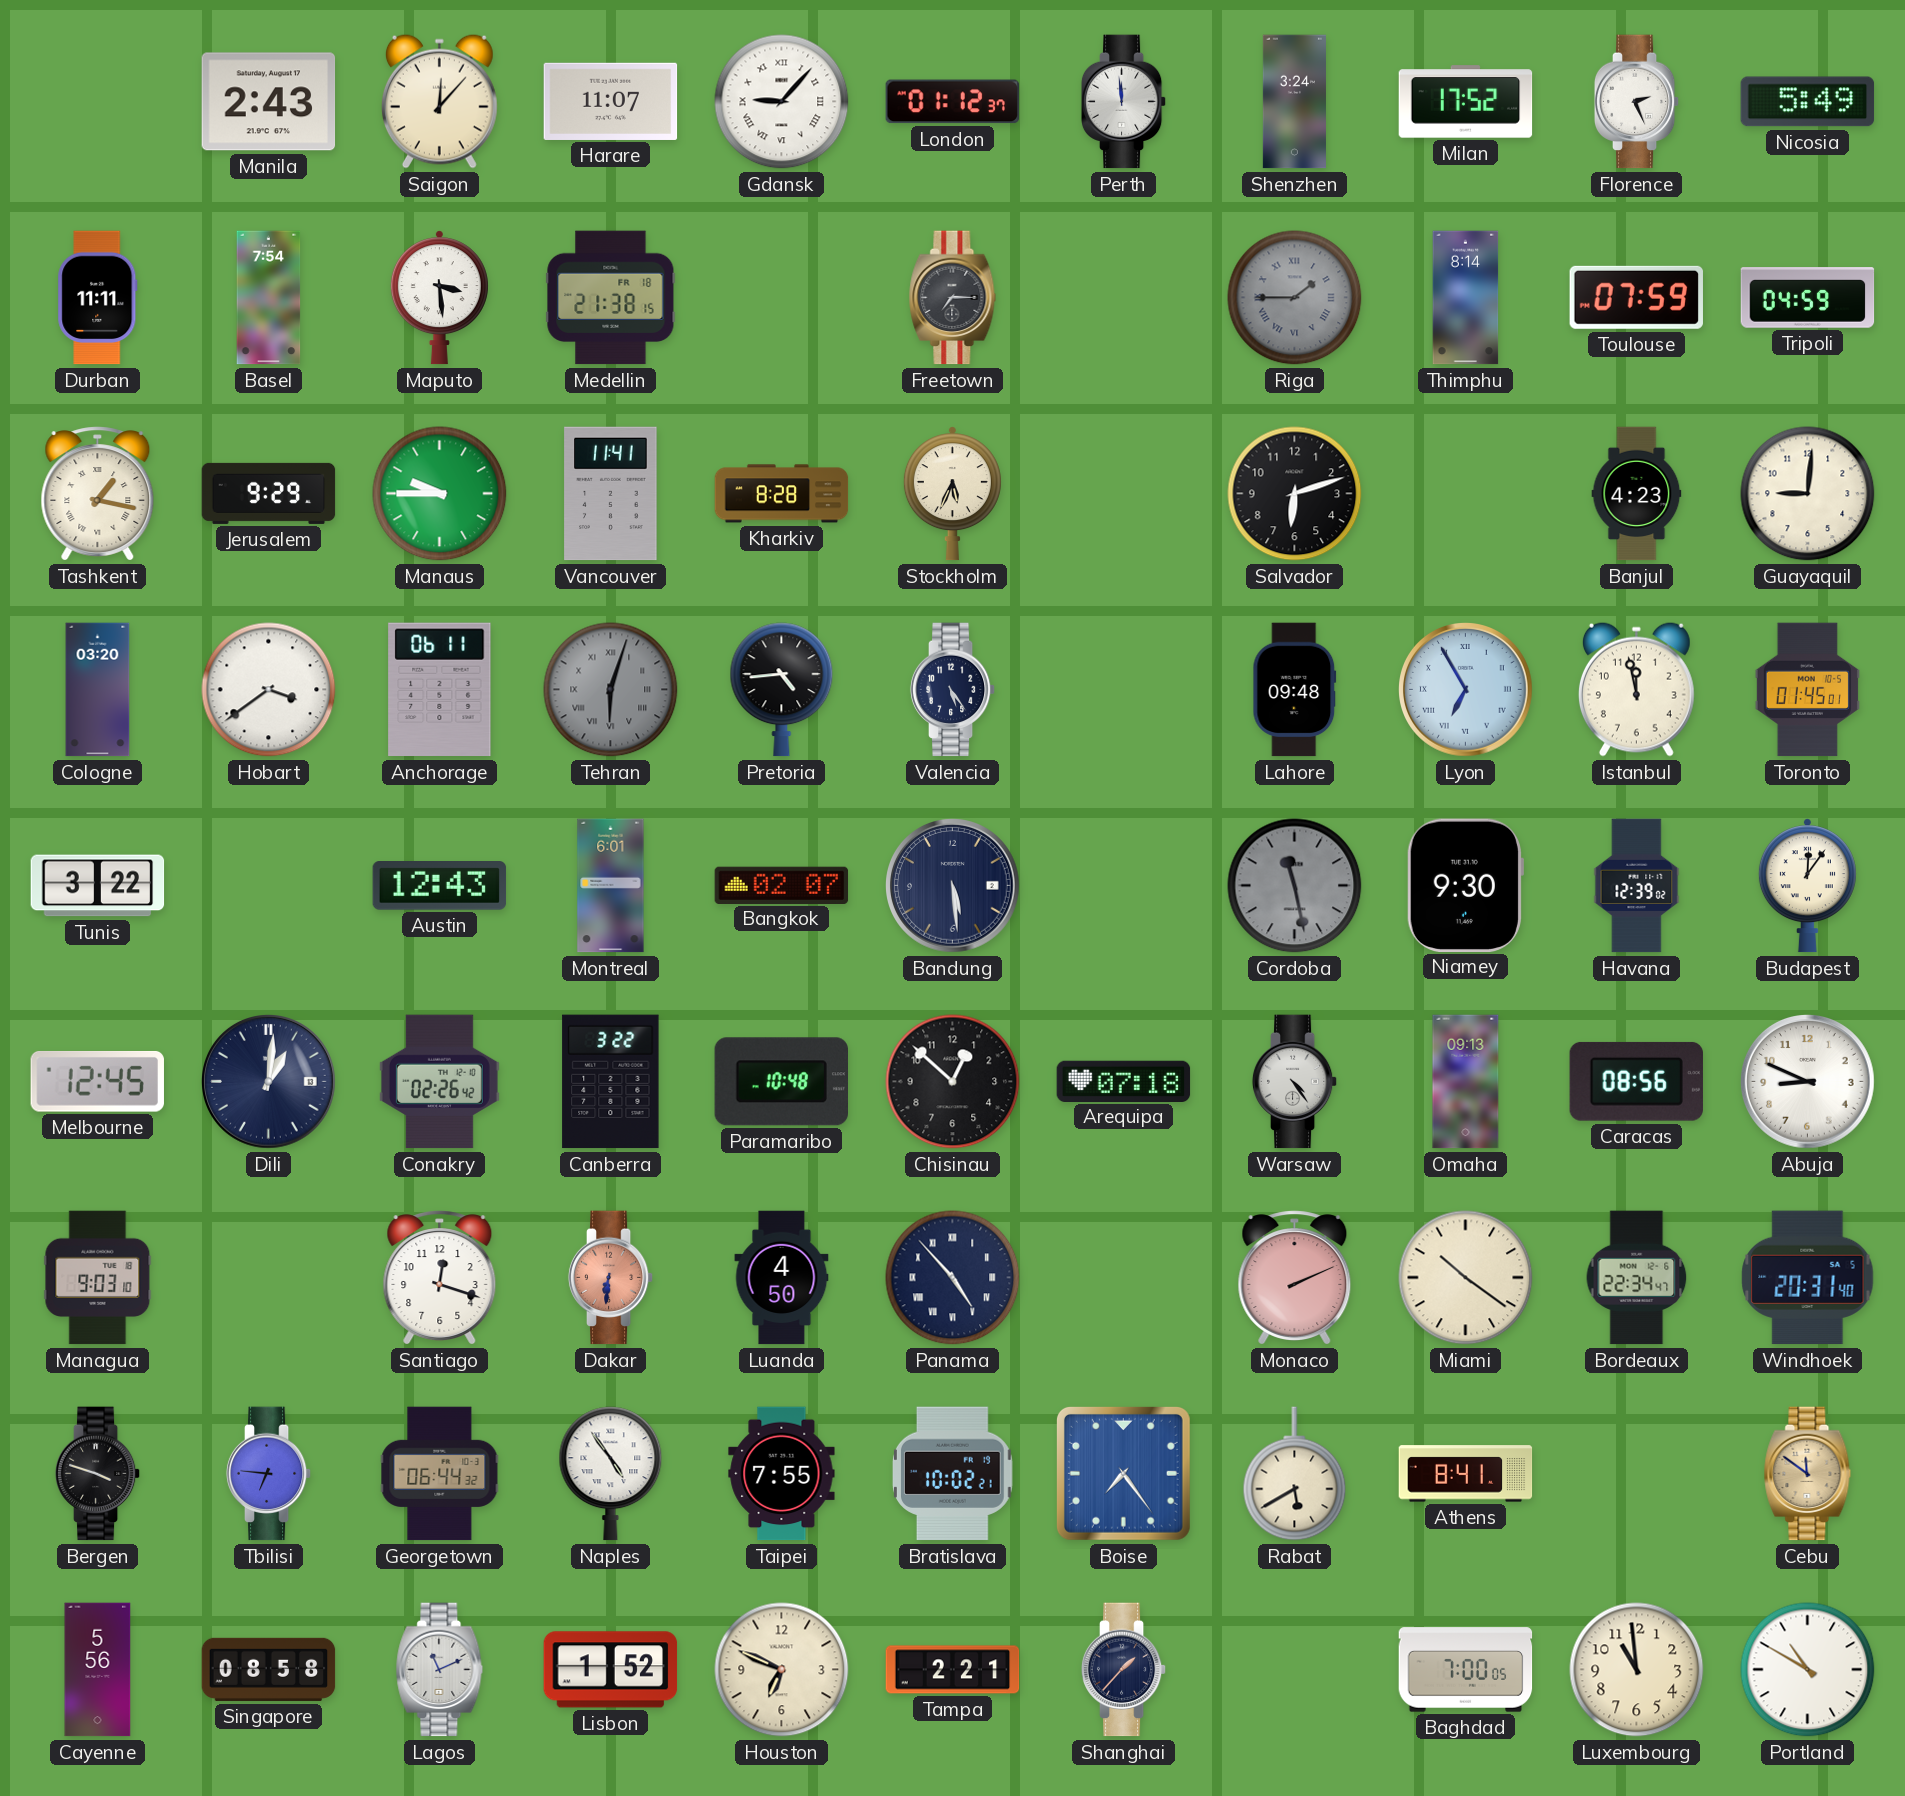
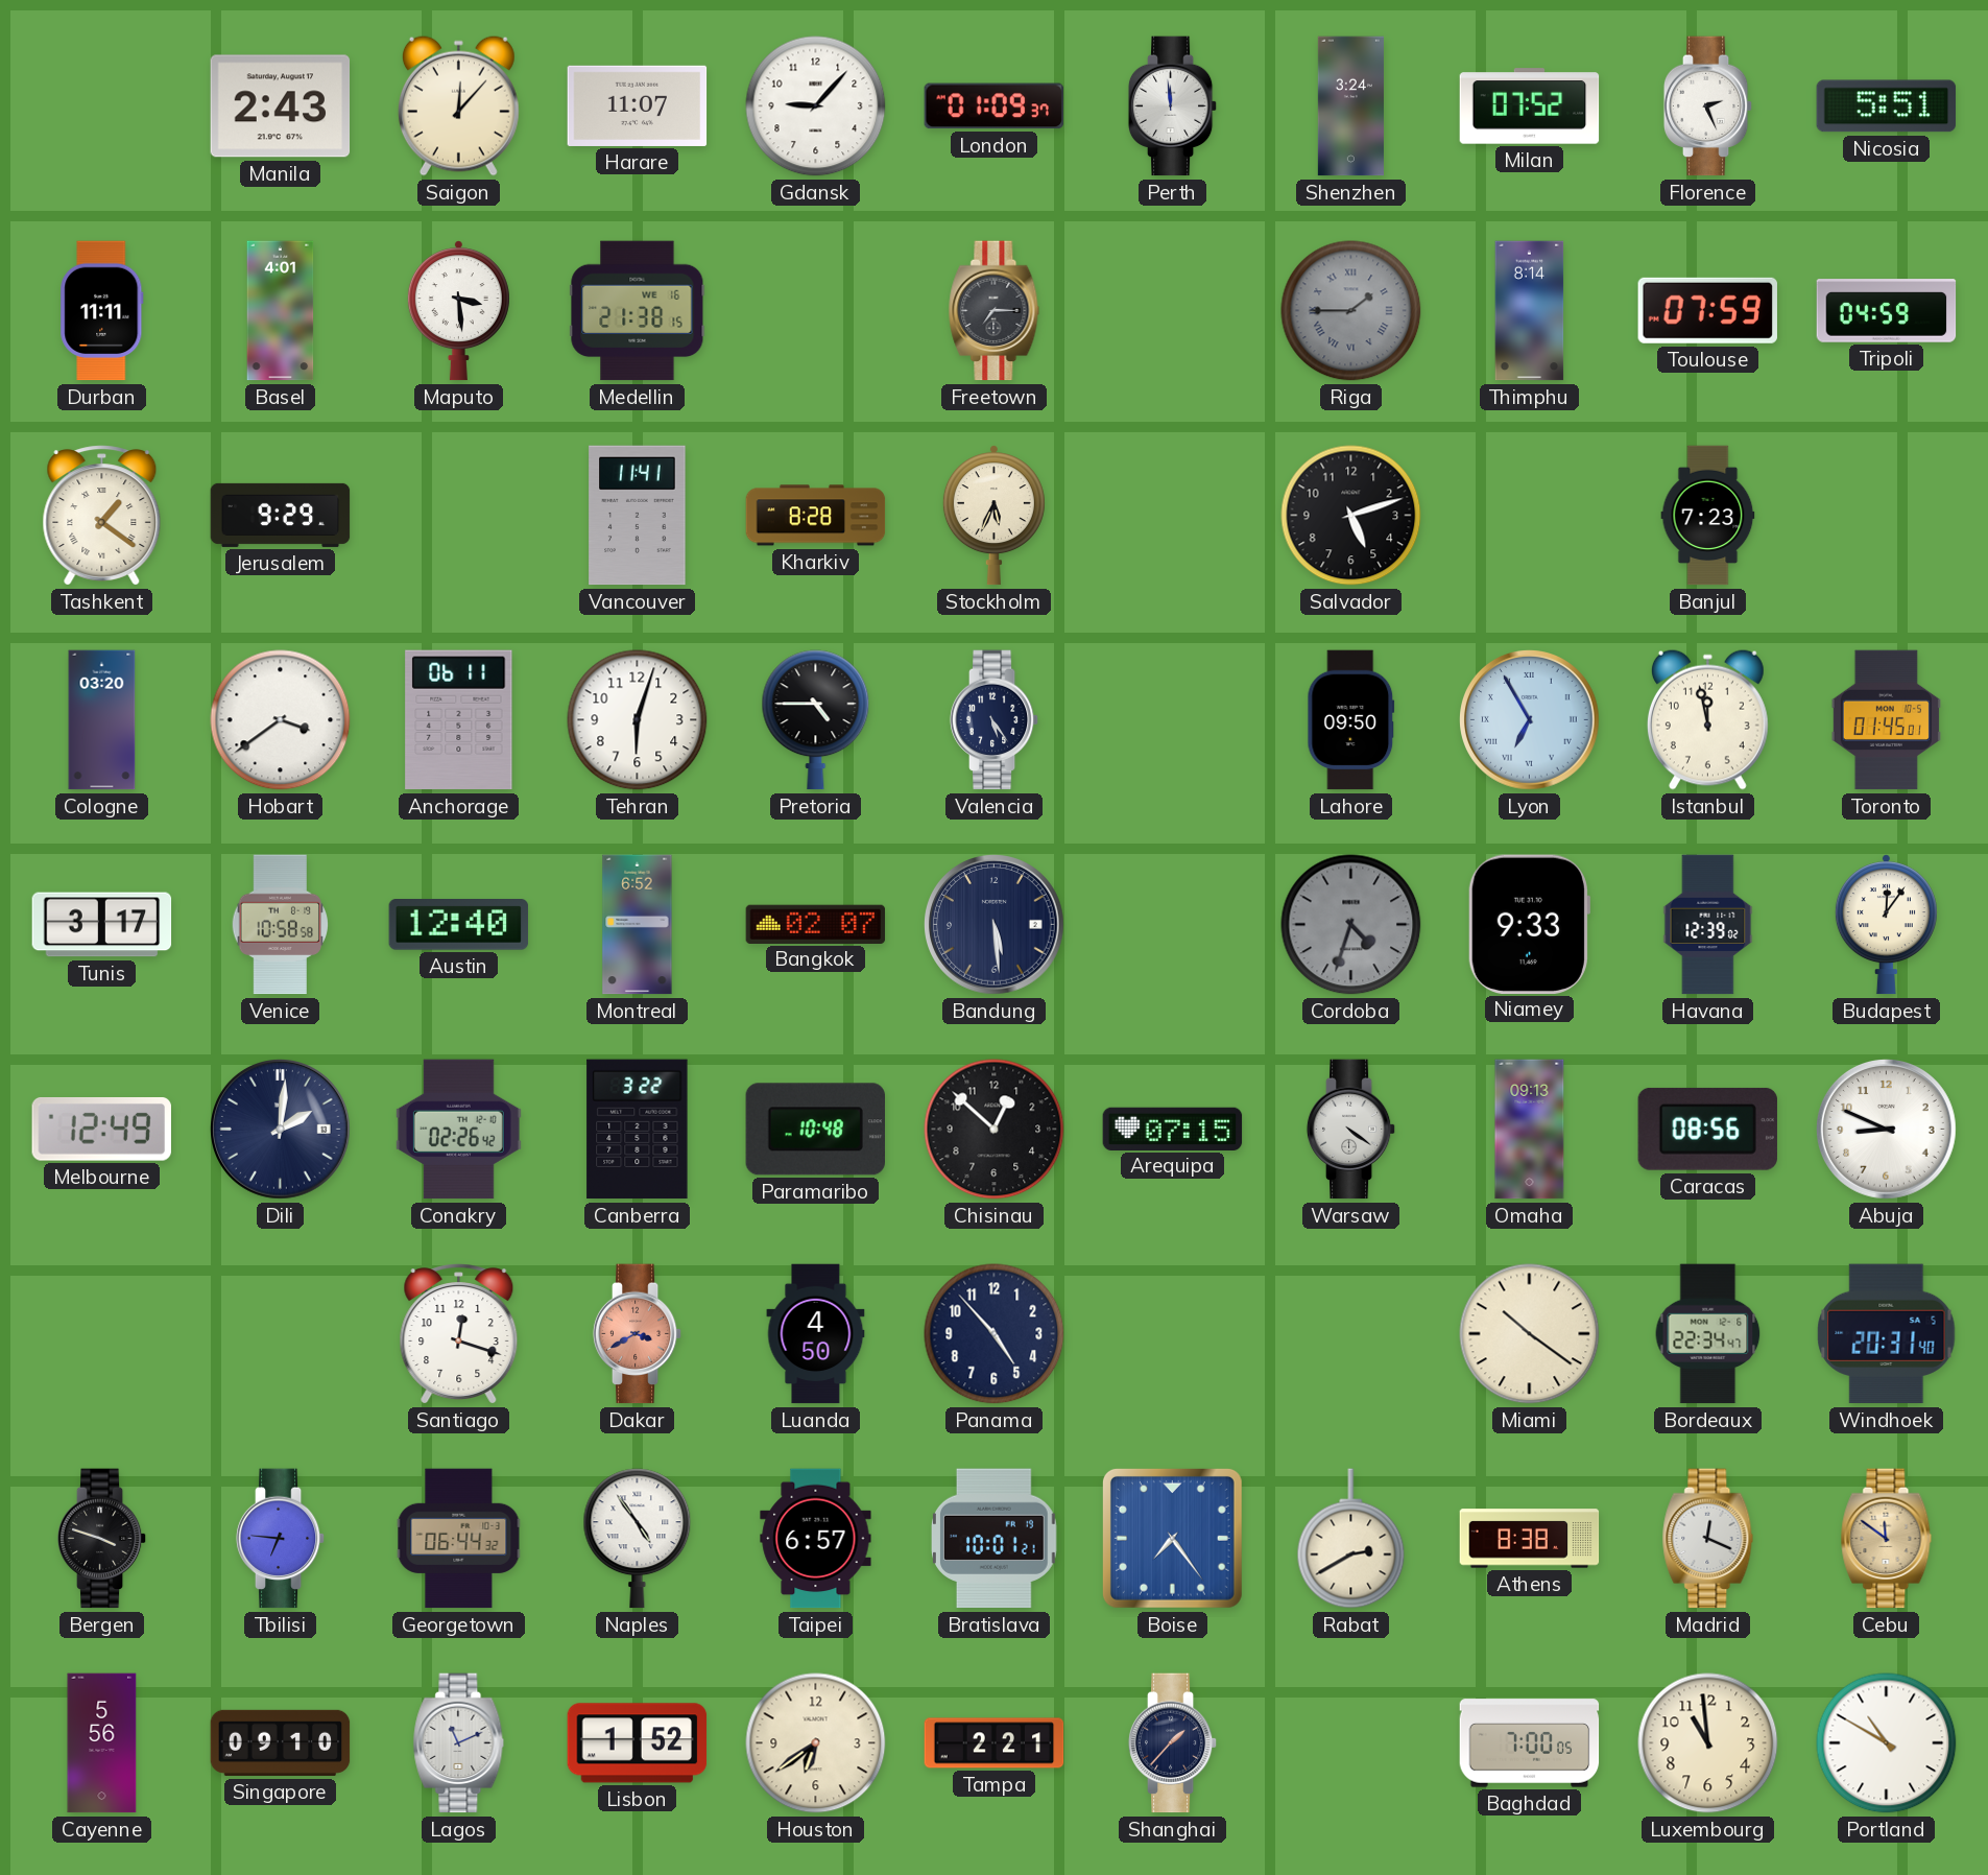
Gdansk numerals: Roman -> Arabic (816, 106)
London: 01:12 -> 01:09 (995, 106)
Milan: 17:52 -> 07:52 (1530, 106)
Nicosia: 5:49 -> 5:51 (1887, 106)
Basel: 7:54 -> 4:01 (281, 311)
Medellin date: FR 18 -> WE 16 (638, 311)
Tashkent: 1:17 -> 1:21 (102, 516)
Manaus: 9:45 -> none (440, 494)
Salvador: 6:12 -> 5:12 (1351, 516)
Banjul: 4:23 -> 7:23 (1708, 516)
Guayaquil: 9:01 -> none (1808, 494)
Tehran dial: grey -> white (638, 720)
Tehran numerals: Roman -> Arabic (638, 720)
Pretoria: 4:44 -> 4:45 (816, 720)
Lahore: 09:48 -> 09:50 (1351, 720)
Tunis: 3:22 -> 3:17 (102, 925)
Venice: none -> 10:58 (280, 925)
Austin: 12:43 -> 12:40 (459, 925)
Montreal: 6:01 -> 6:52 (638, 925)
Cordoba: 11:28 -> 4:33 (1351, 925)
Niamey: 9:30 -> 9:33 (1529, 924)
Melbourne: 12:45 -> 12:49 (101, 1129)
Dili: 1:01 -> 2:01 (281, 1130)
Arequipa: 07:18 -> 07:15 (1173, 1129)
Warsaw: 4:24 -> 4:21 (1351, 1130)
Managua: 9:03 -> none (98, 1278)
Dakar: 6:31 -> 3:40 (638, 1334)
Panama numerals: Roman -> Arabic (995, 1334)
Monaco: 2:11 -> none (1295, 1278)
Taipei: 7:55 -> 6:57 (816, 1539)
Bratislava: 10:02 -> 10:01 (993, 1539)
Rabat: 5:40 -> 2:40 (1351, 1539)
Athens: 8:41 -> 8:38 (1530, 1539)
Madrid: none -> 12:19 (1708, 1539)
Singapore: 08:58 -> 09:10 (281, 1742)
Houston: 6:49 -> 6:39 (816, 1743)
